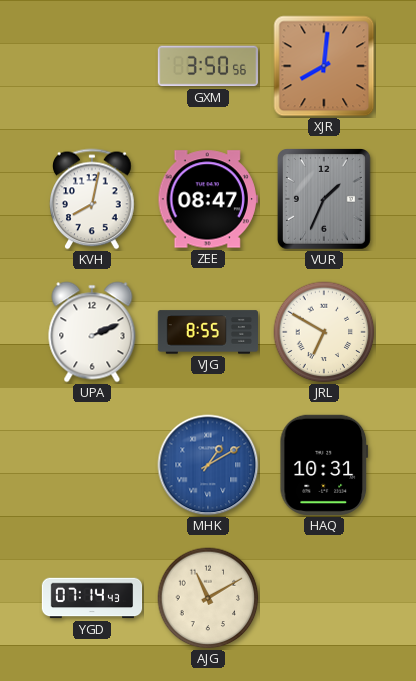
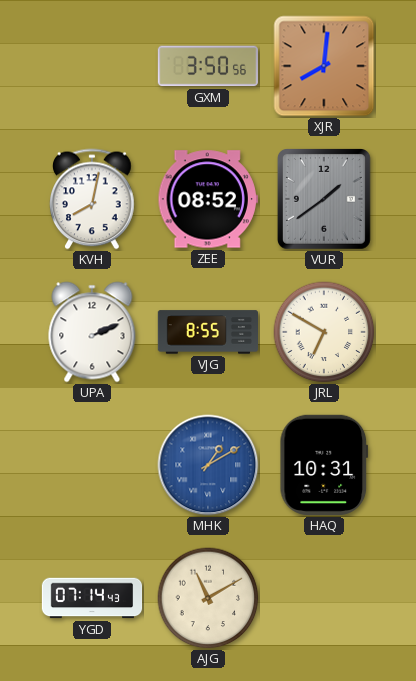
ZEE: 08:47 -> 08:52 (208, 199)
VUR: 1:34 -> 1:39 (324, 200)
